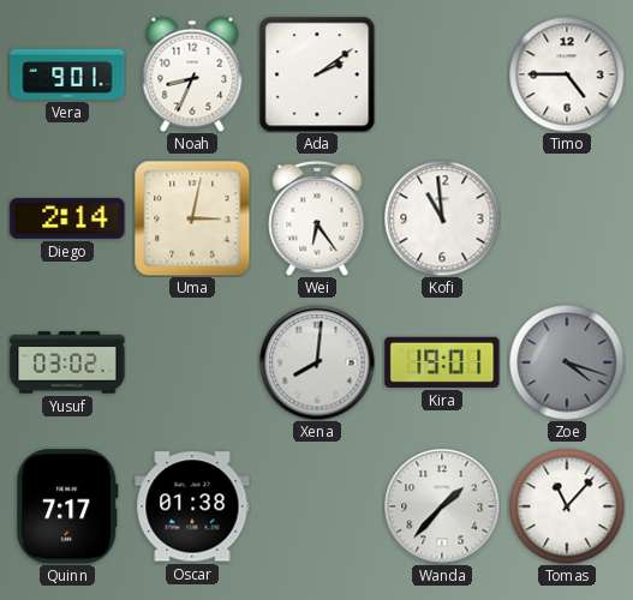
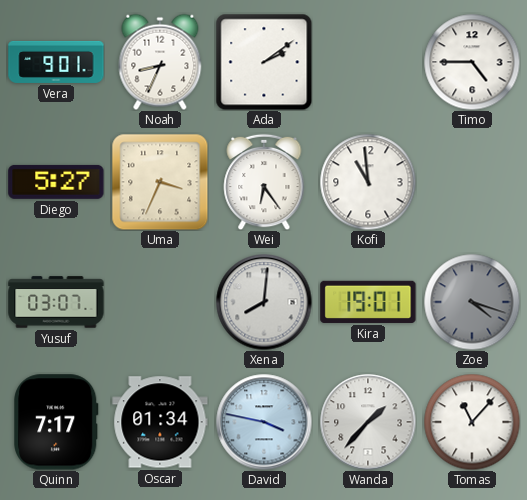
Diego: 2:14 -> 5:27 (56, 182)
Uma: 3:02 -> 3:34 (160, 182)
Yusuf: 03:02 -> 03:07 (56, 302)
Oscar: 01:38 -> 01:34 (160, 422)
David: none -> 3:47 (264, 422)
